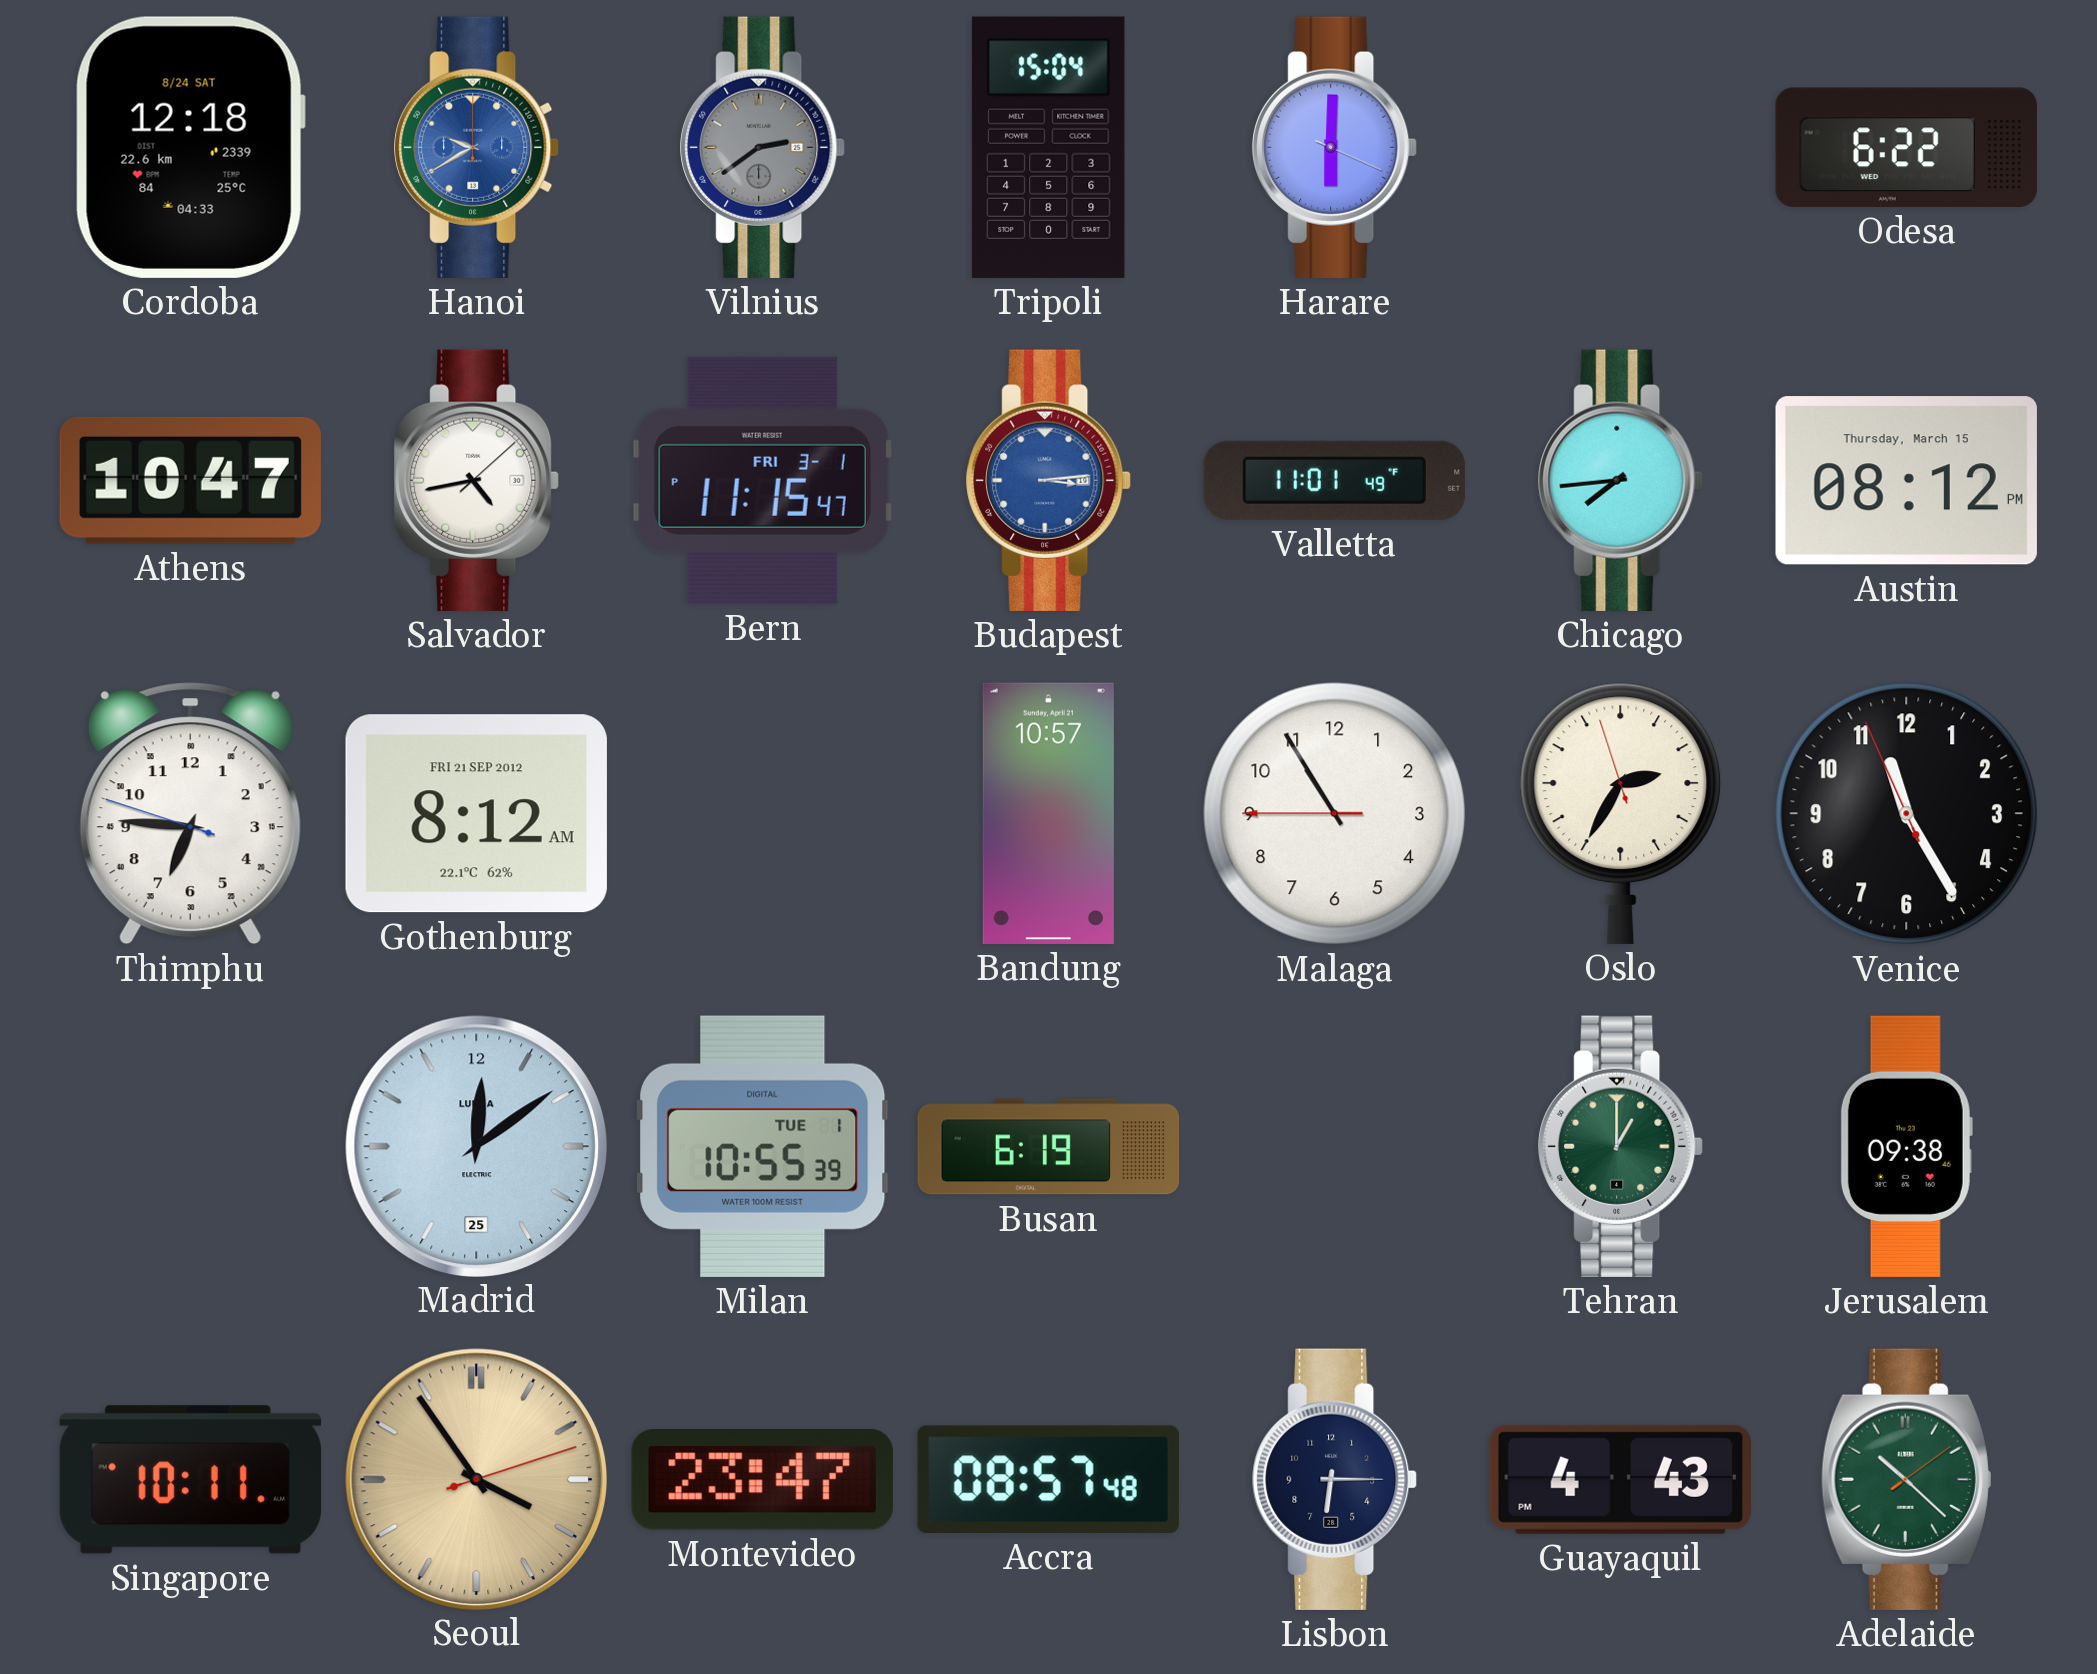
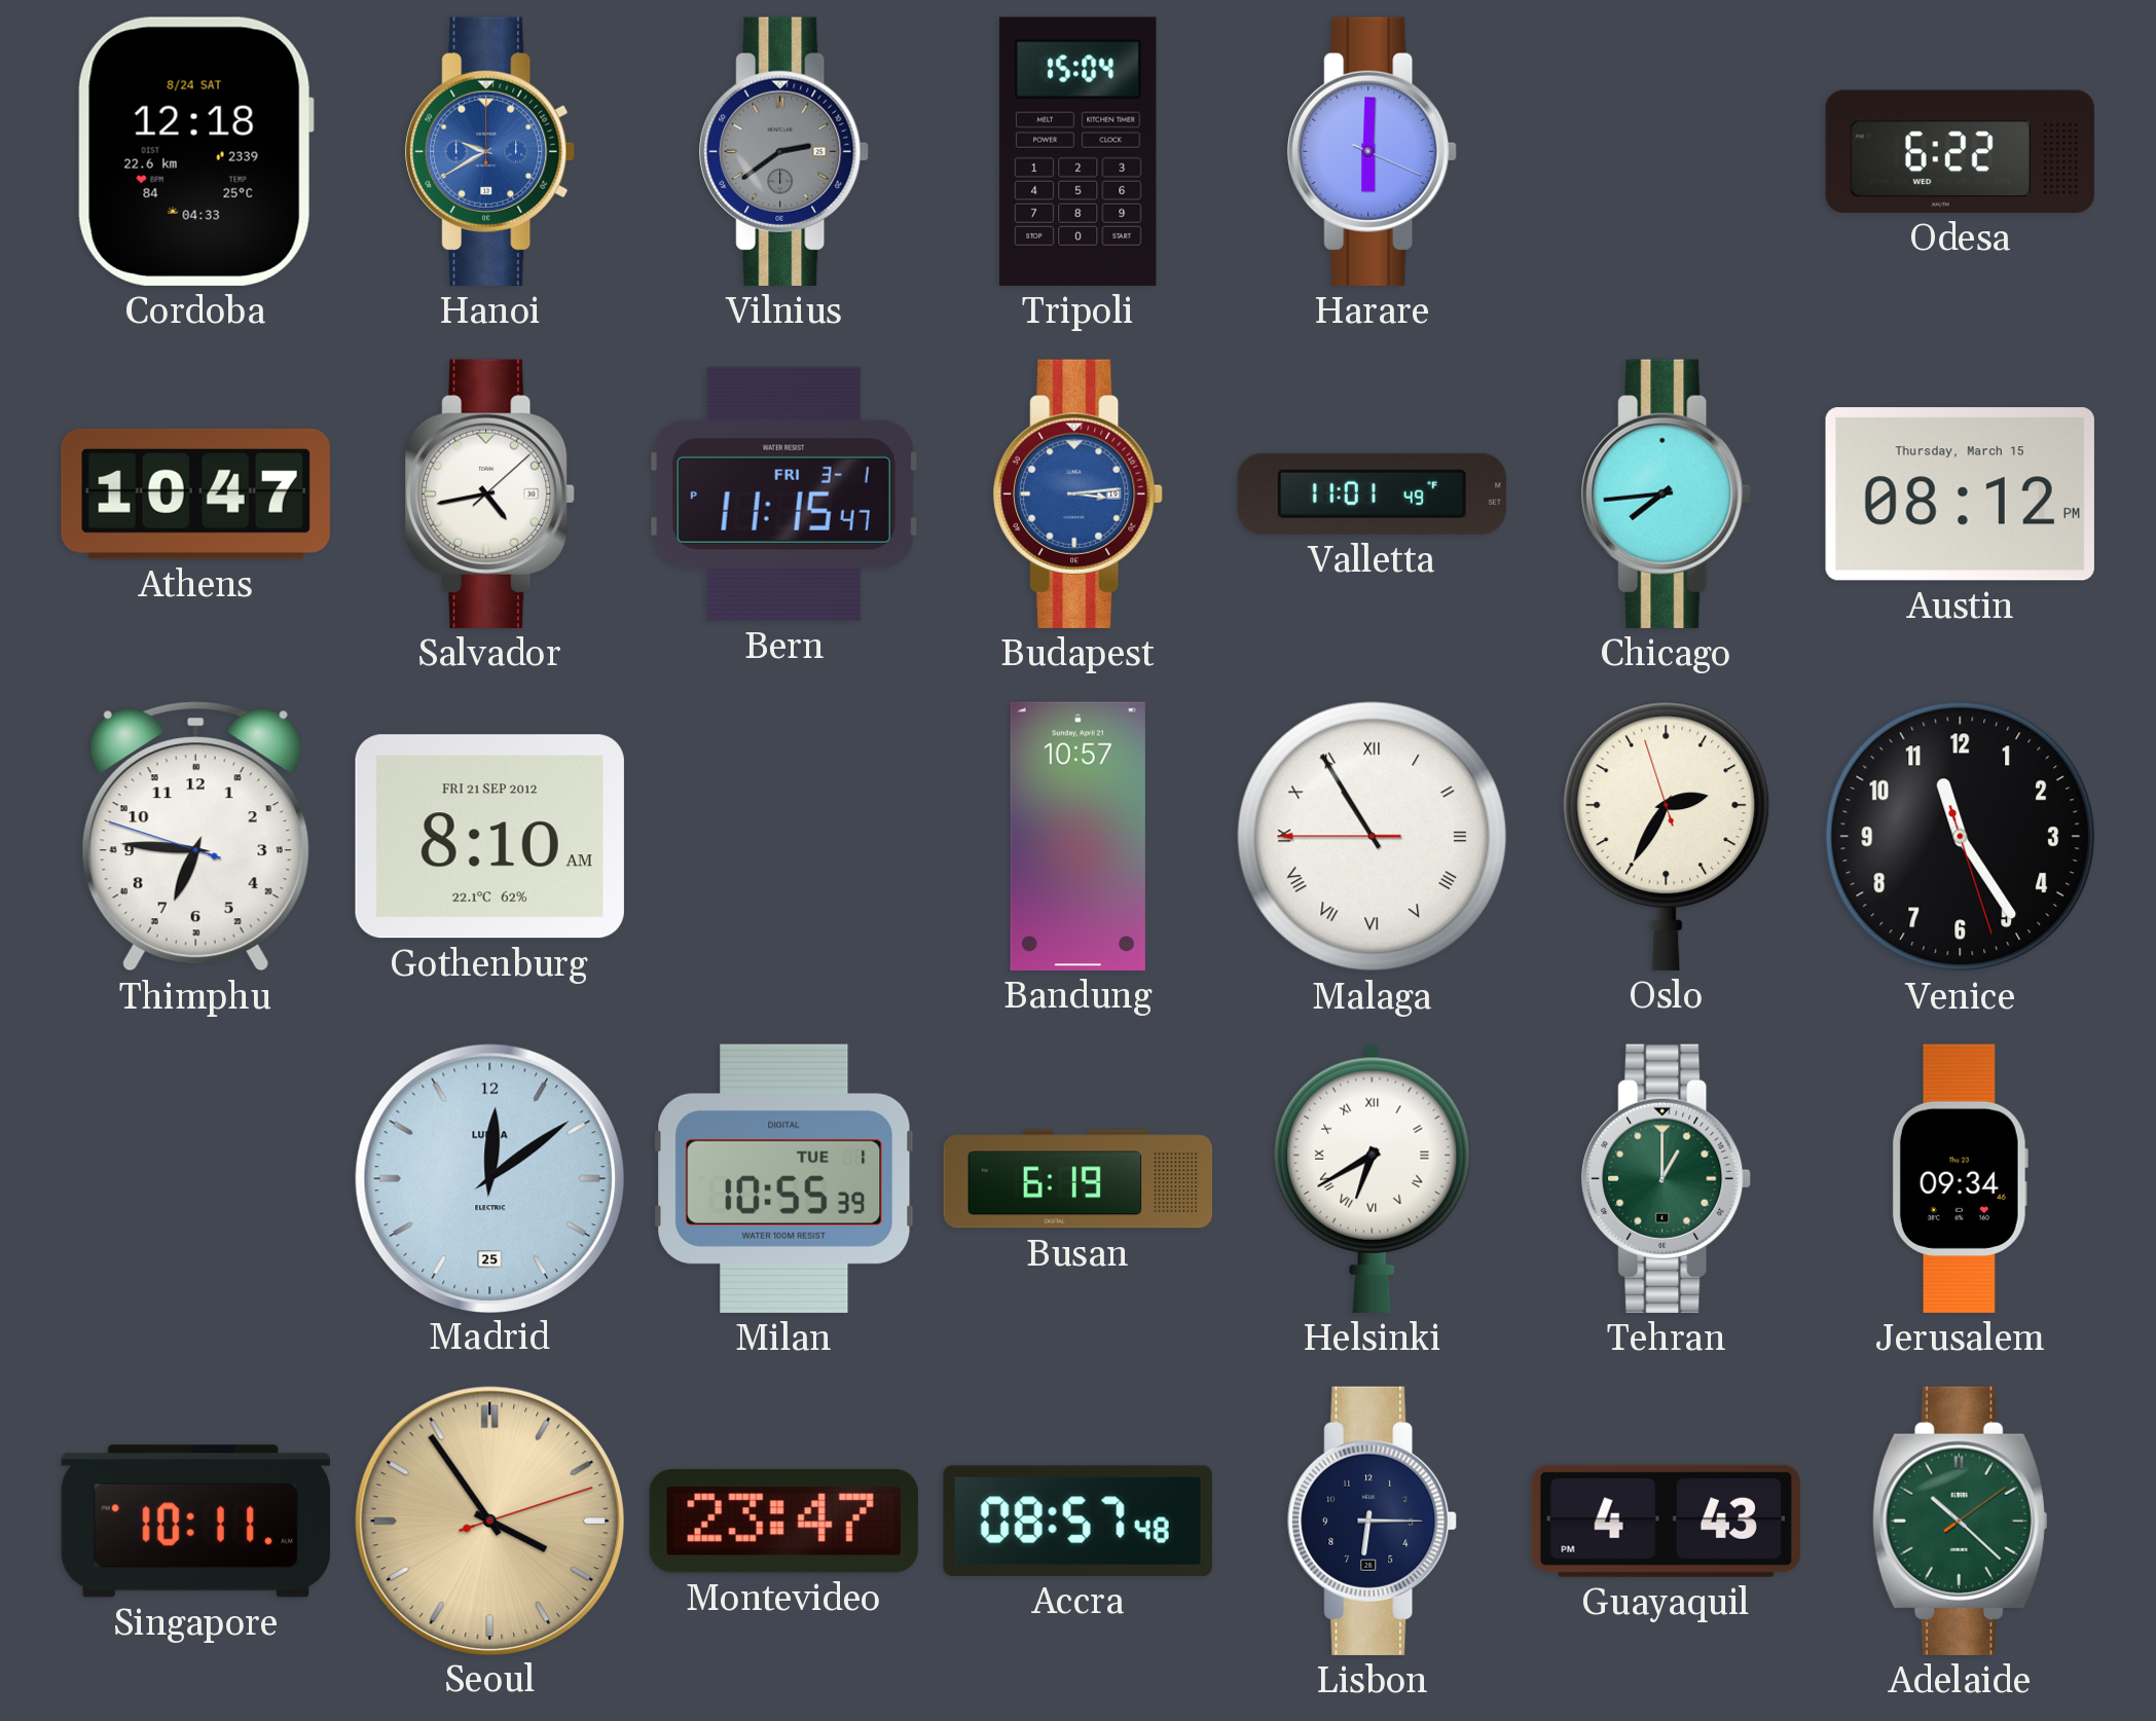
Gothenburg: 8:12 -> 8:10 (489, 837)
Malaga numerals: Arabic -> Roman (1373, 837)
Venice: 11:24:56 -> 11:24:27 (1961, 837)
Helsinki: none -> 6:40 (1373, 1178)
Jerusalem: 09:38 -> 09:34 (1960, 1178)
